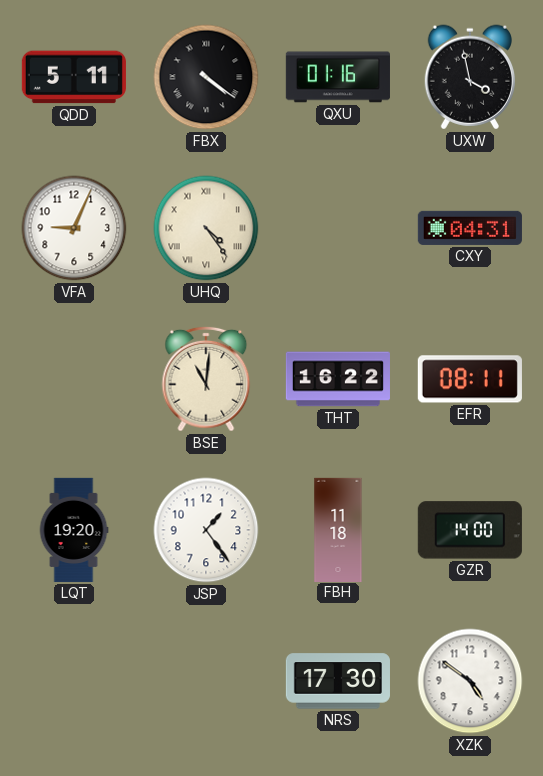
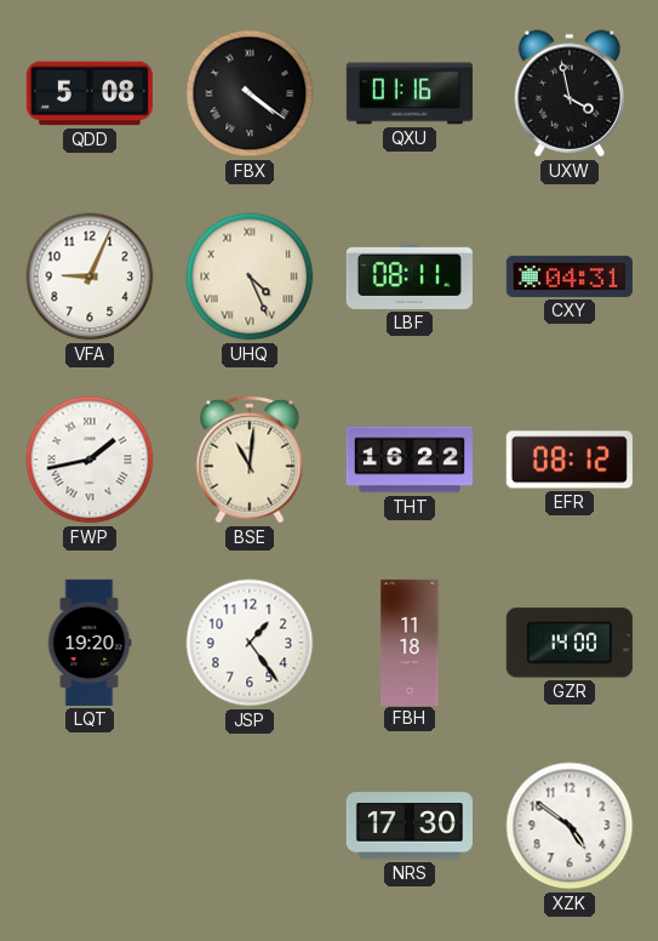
QDD: 5:11 -> 5:08 (90, 93)
UHQ: 4:24 -> 4:26 (250, 276)
LBF: none -> 08:11 (410, 276)
FWP: none -> 1:43 (90, 460)
EFR: 08:11 -> 08:12 (570, 460)
